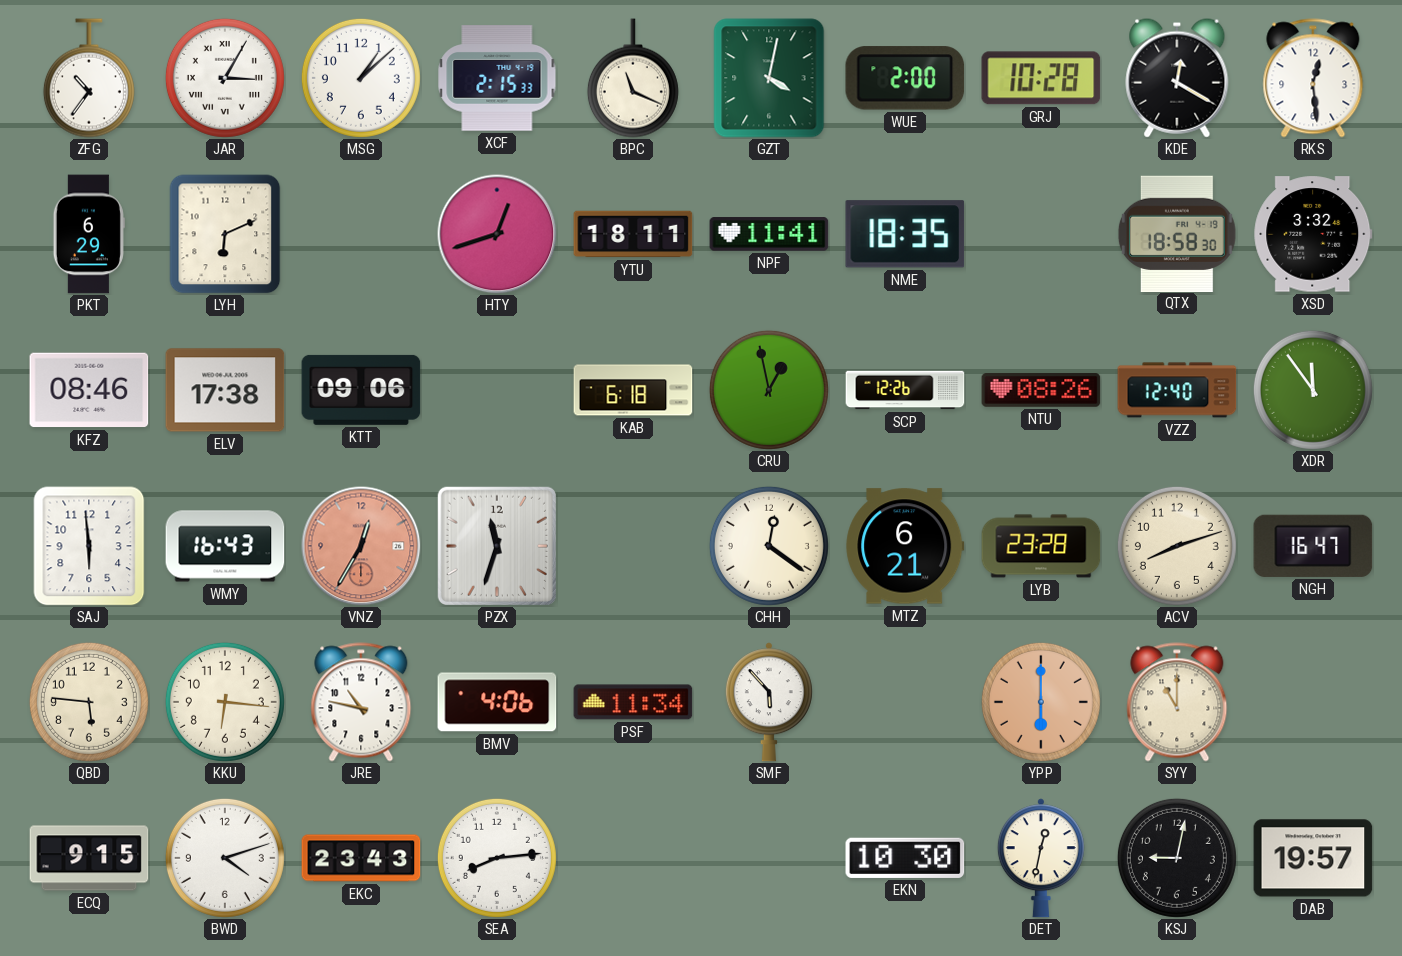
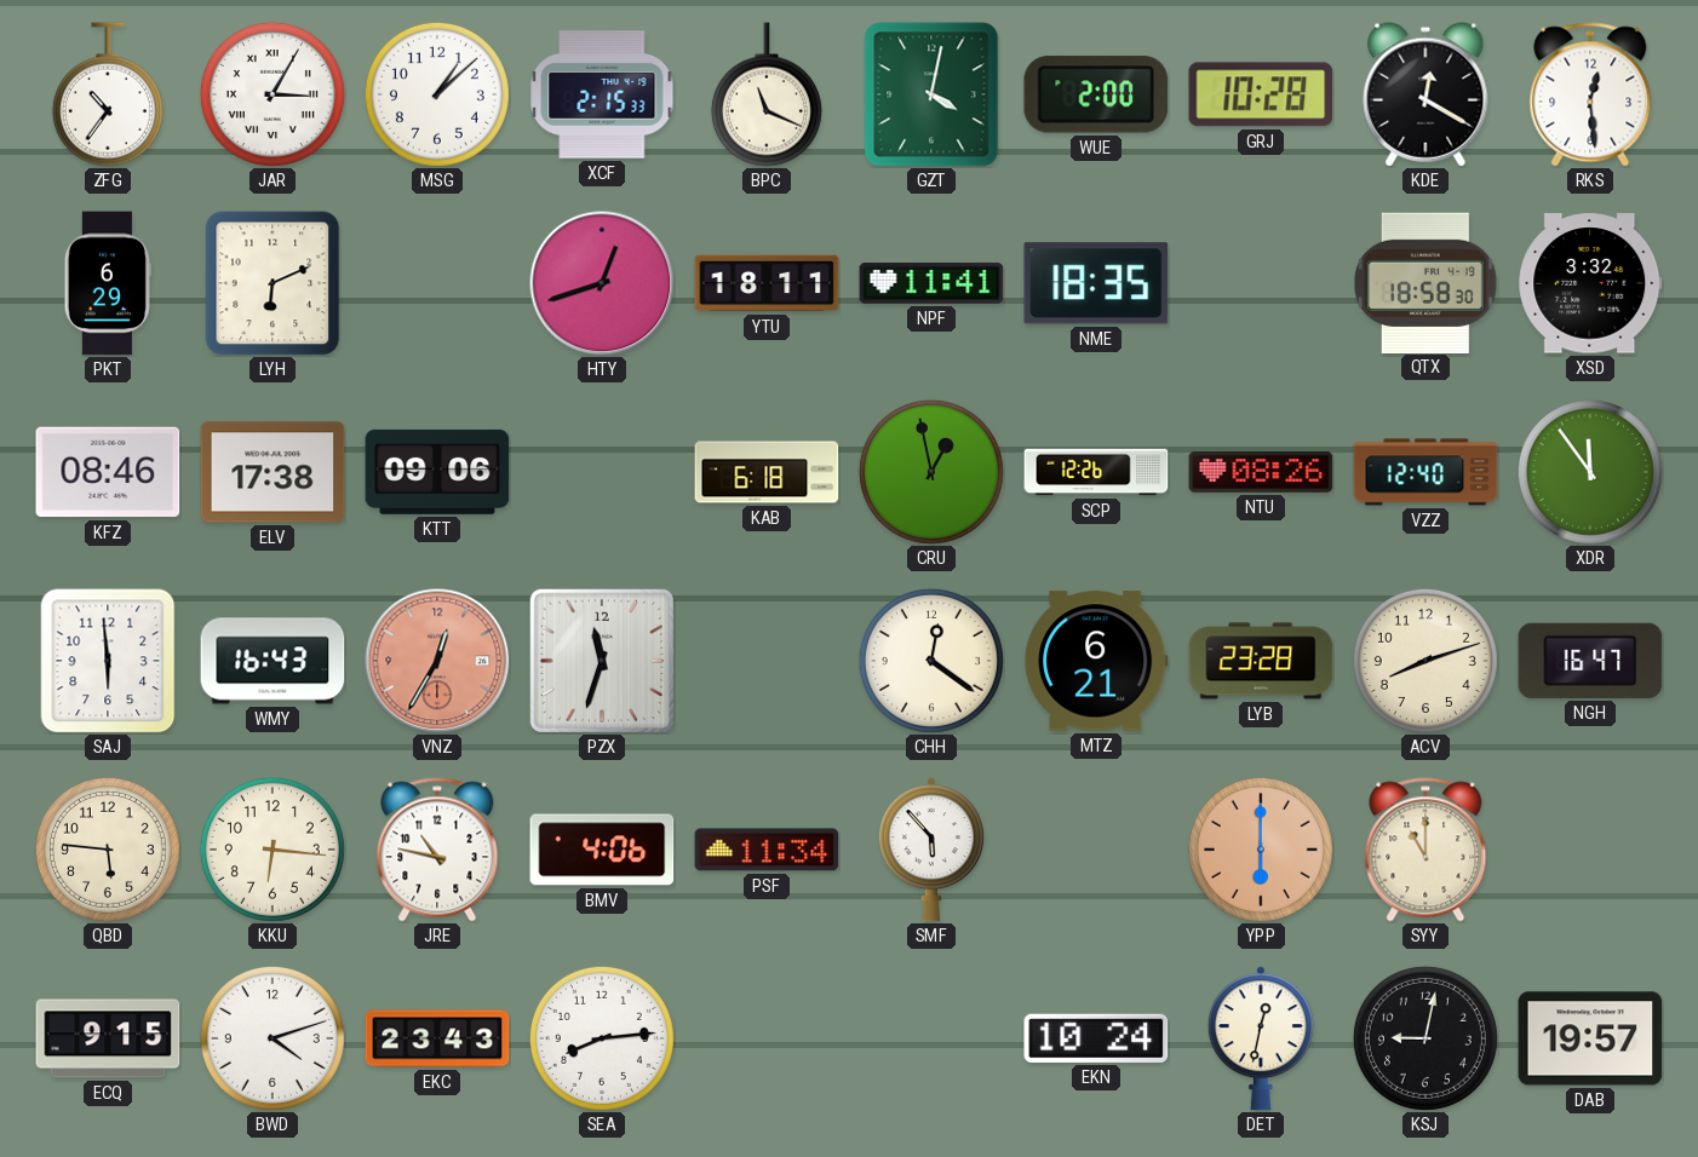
EKN: 10:30 -> 10:24 (1096, 1038)
